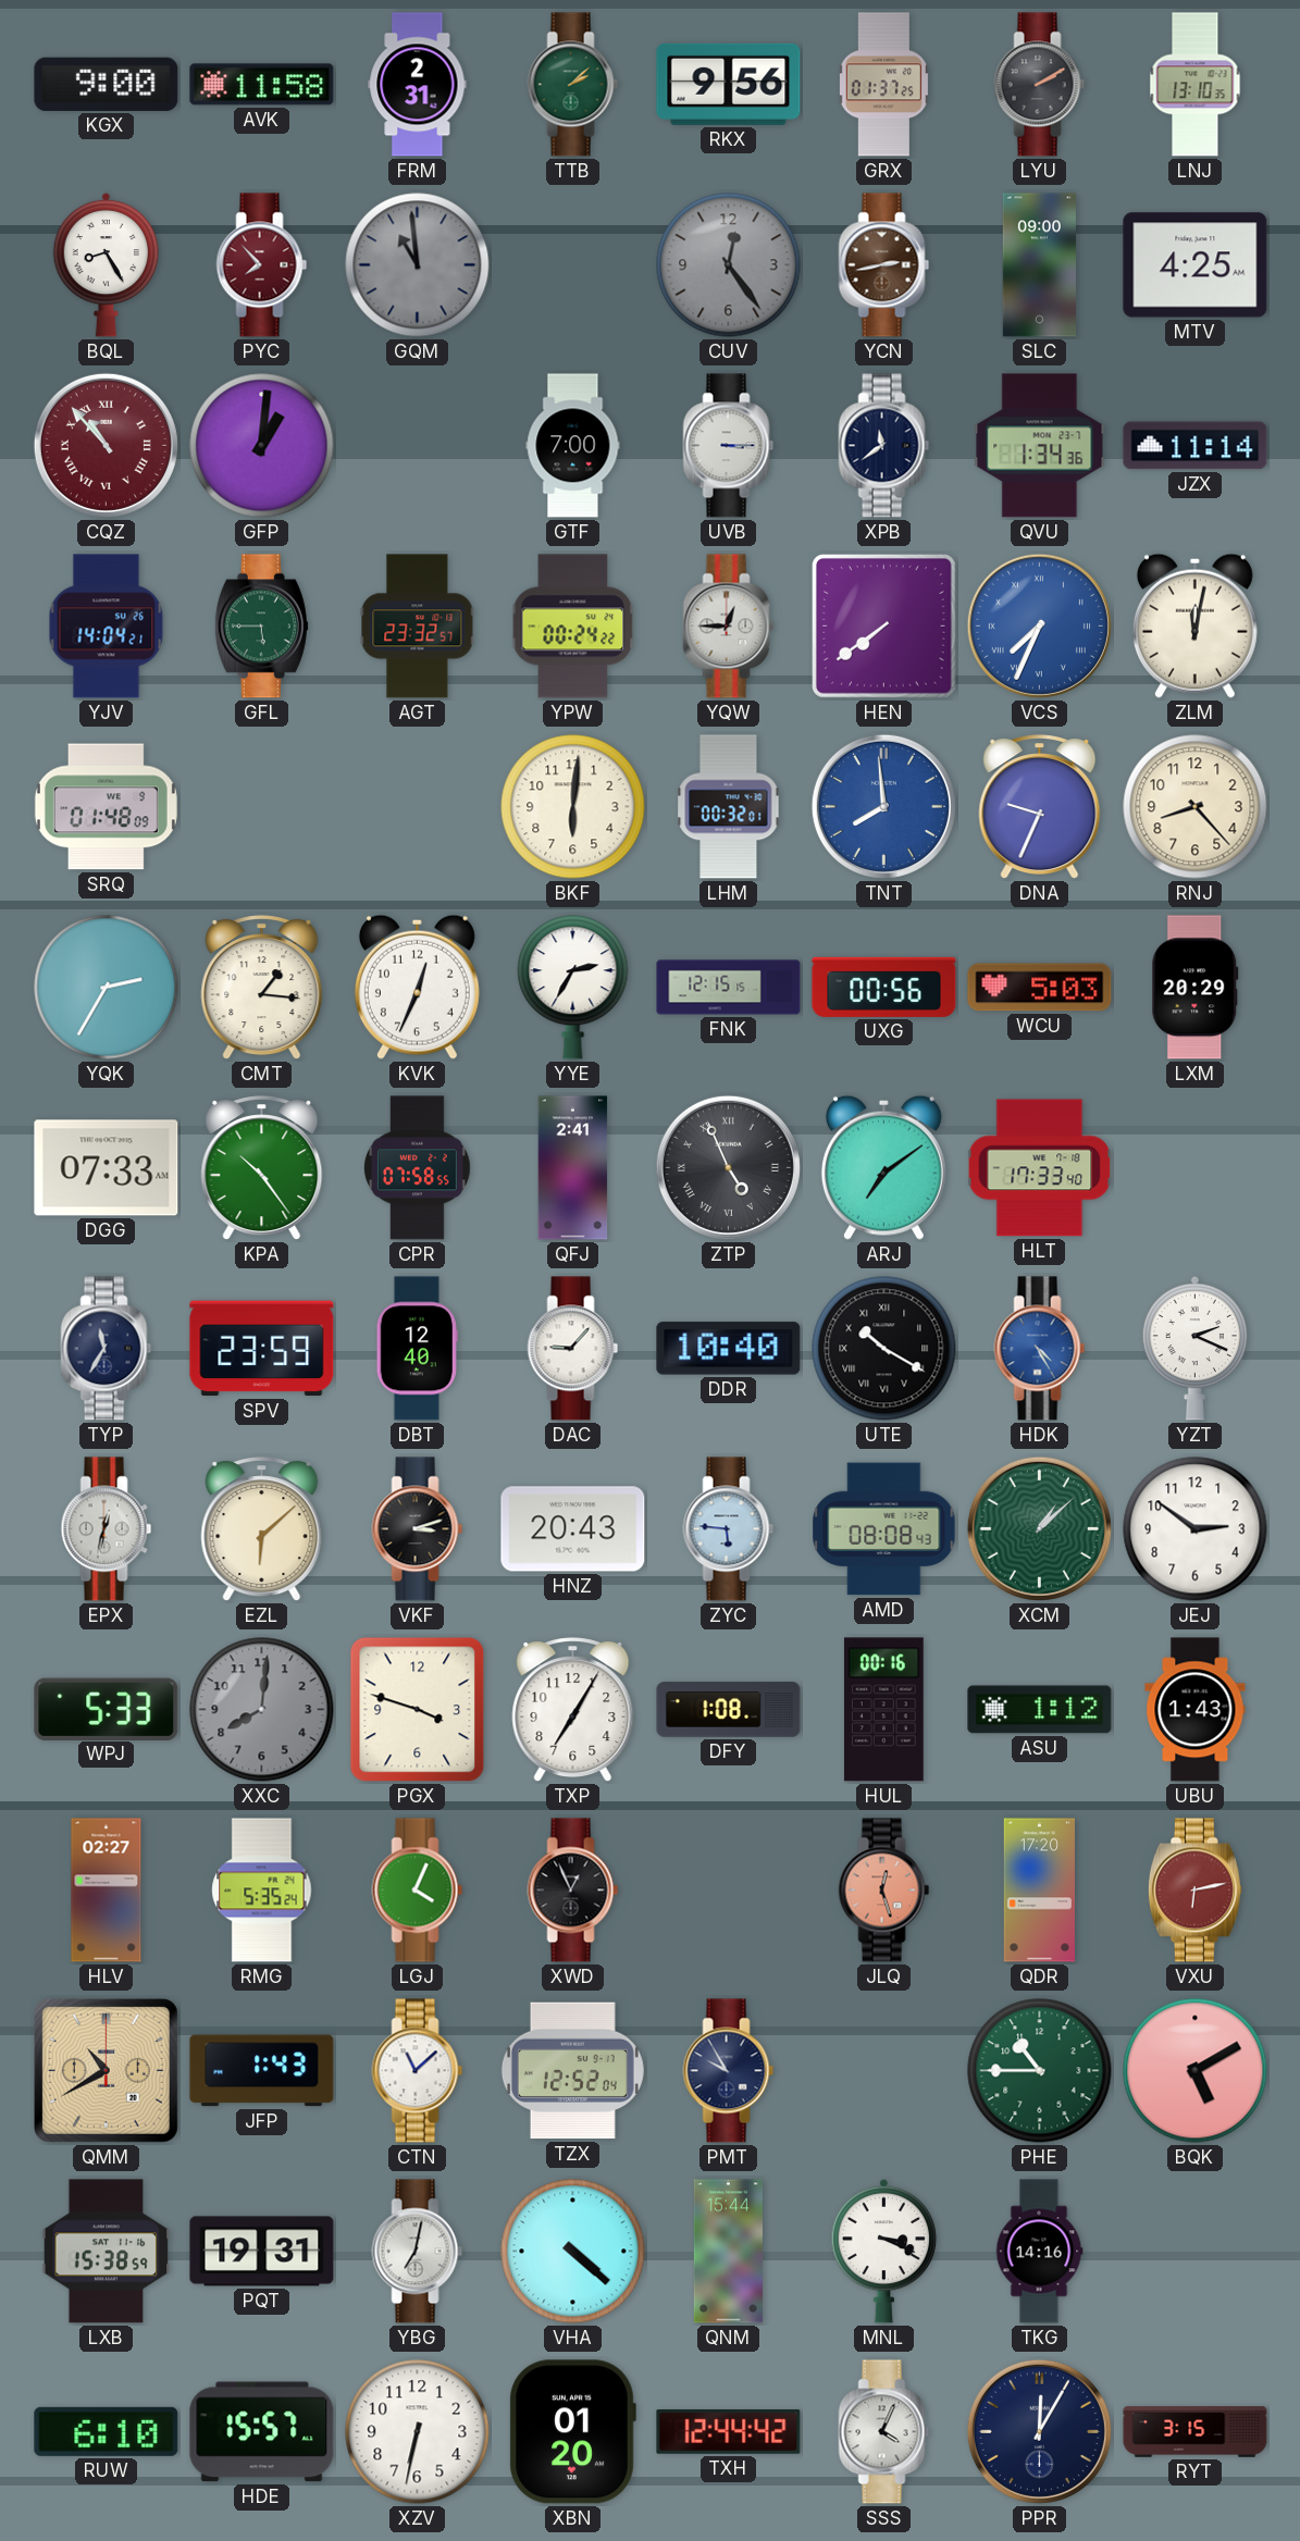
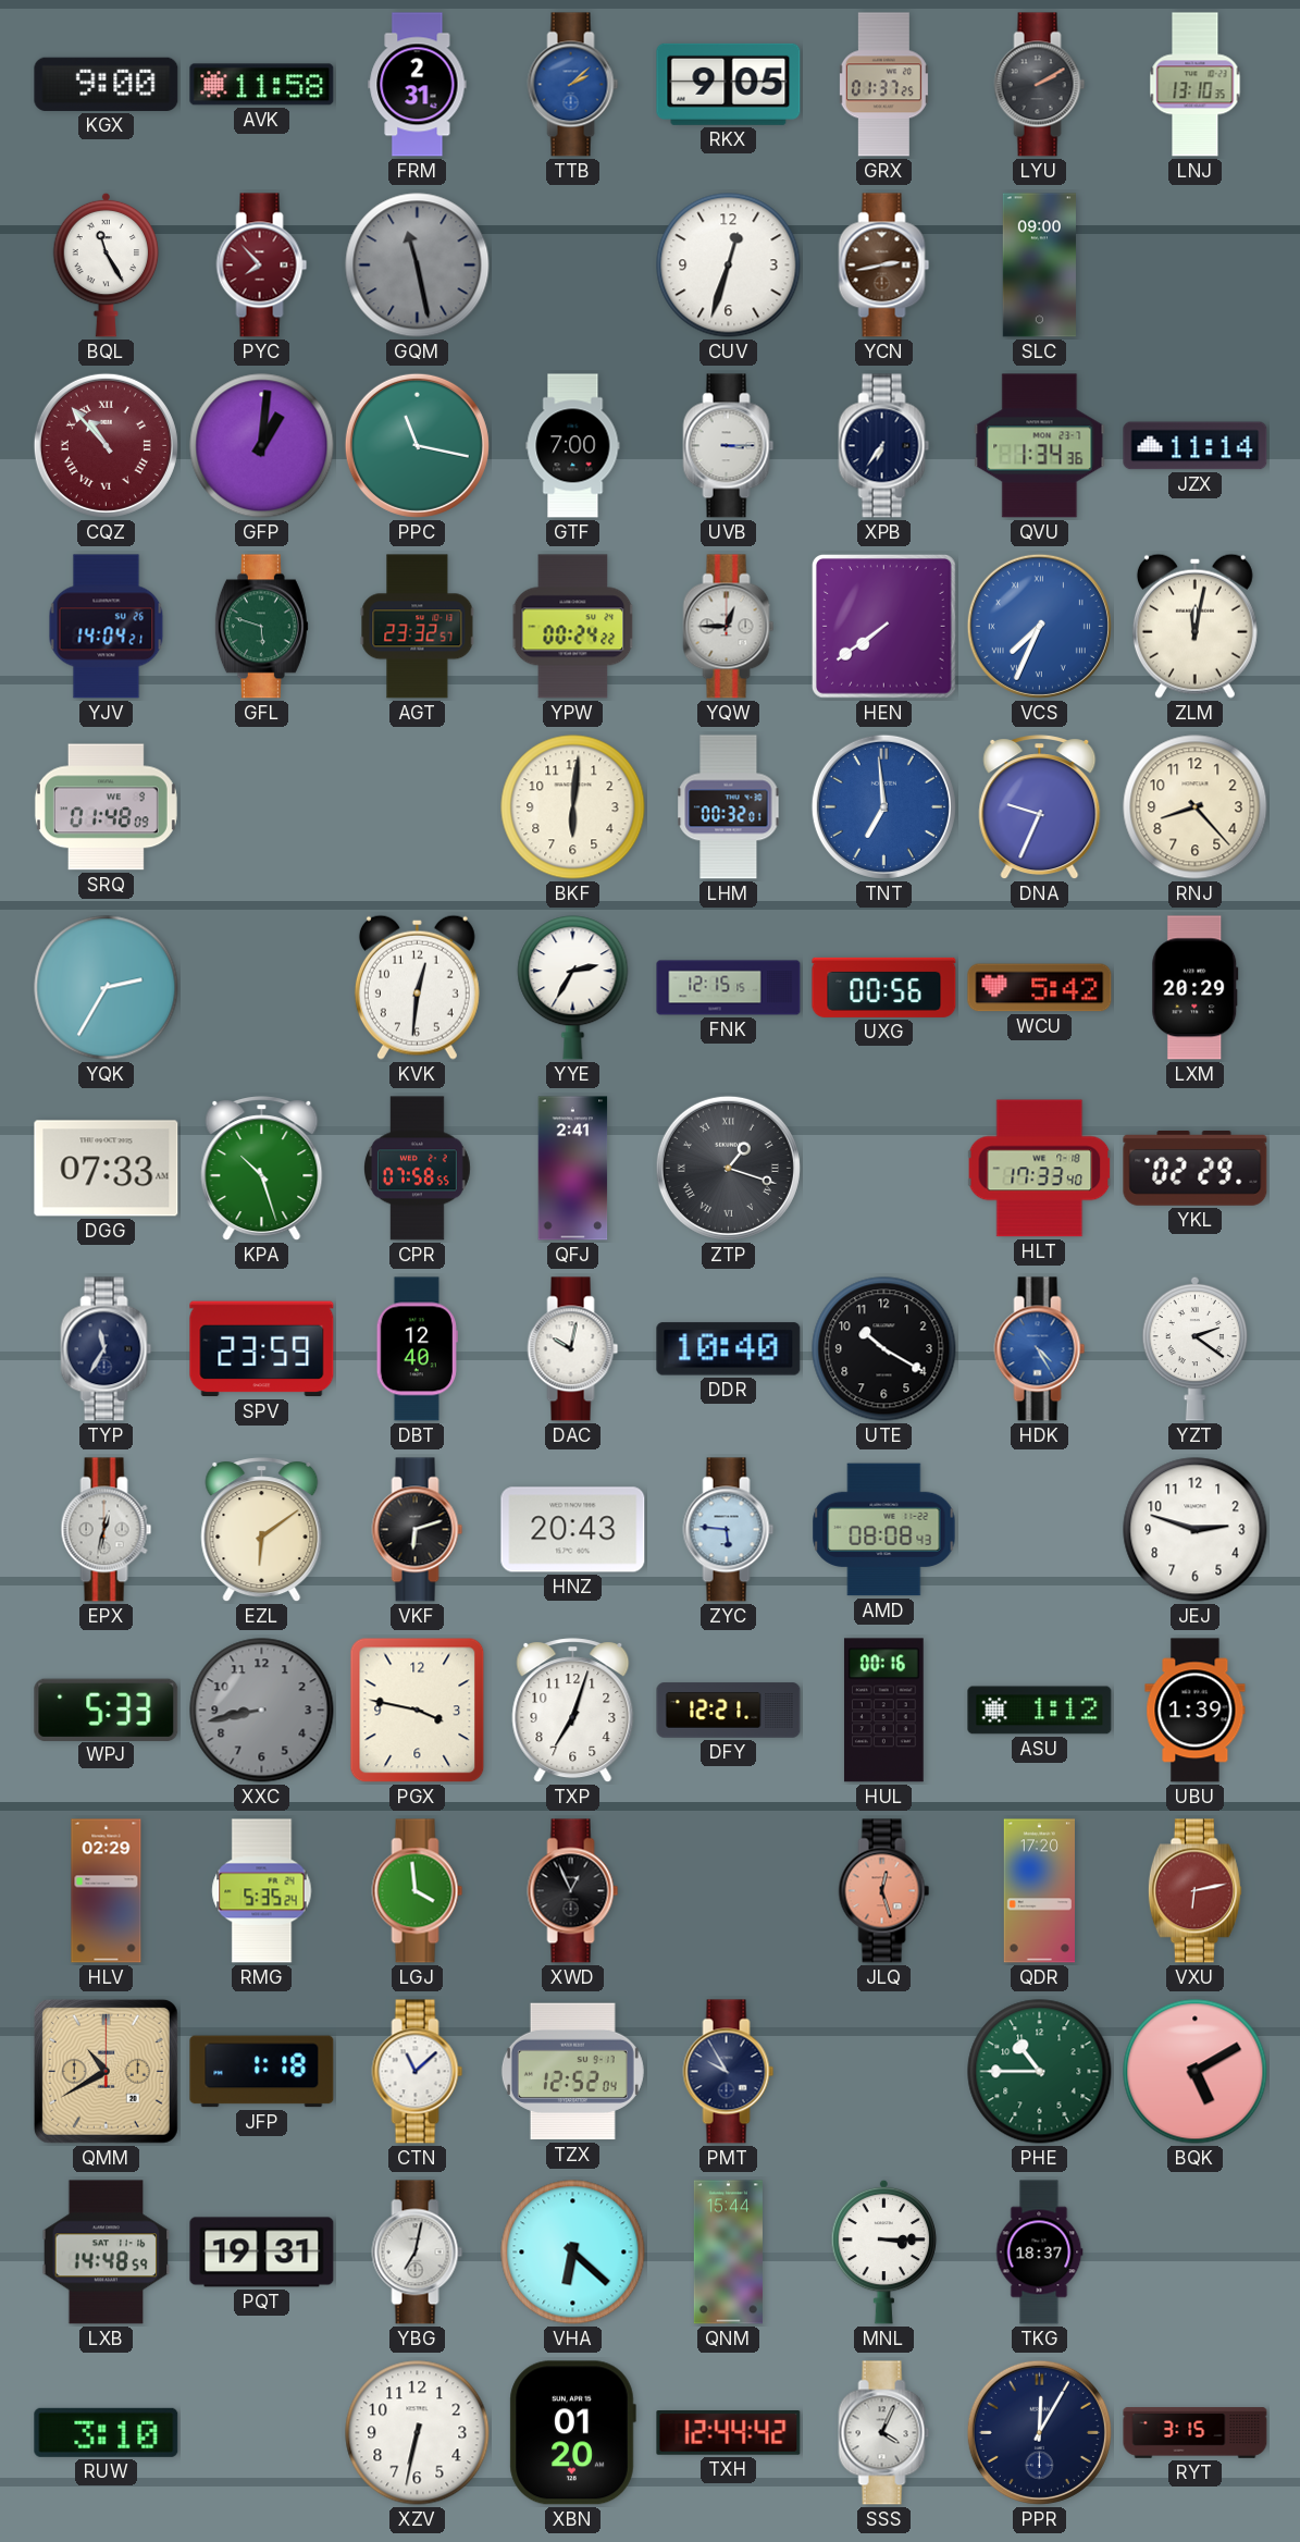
TTB dial: green -> blue (573, 85)
RKX: 9:56 -> 9:05 (729, 84)
BQL: 8:25 -> 11:25 (107, 264)
GQM: 10:59 -> 11:28 (418, 266)
CUV: 12:24 -> 12:33 (729, 266)
CUV dial: grey -> white (729, 266)
MTV: 4:25 -> none (1196, 265)
PPC: none -> 11:17 (417, 445)
XPB: 11:39 -> 6:36 (884, 446)
GFL: 5:45 -> 5:48 (261, 627)
TNT: 7:59 -> 6:59 (883, 806)
CMT: 1:16 -> none (262, 988)
KVK: 12:34 -> 12:31 (417, 987)
WCU: 5:03 -> 5:42 (1040, 988)
KPA: 10:24 -> 10:27 (262, 1169)
ZTP: 4:56 -> 1:18 (728, 1168)
ARJ: 7:09 -> none (883, 1167)
YKL: none -> 02:29 (1196, 1169)
DAC: 9:07 -> 10:02 (573, 1349)
UTE numerals: Roman -> Arabic (884, 1349)
YZT: 2:19 -> 2:21 (1196, 1348)
EZL: 6:08 -> 6:09 (262, 1530)
VKF: 3:12 -> 6:12 (418, 1530)
XCM: 1:08 -> none (1039, 1528)
JEJ: 2:51 -> 2:48 (1196, 1530)
XXC: 8:01 -> 8:43 (262, 1711)
PGX: 3:48 -> 3:47 (418, 1711)
TXP: 7:05 -> 7:03 (573, 1711)
DFY: 1:08 -> 12:21 (729, 1711)
UBU: 1:43 -> 1:39 (1196, 1711)
HLV: 02:27 -> 02:29 (107, 1891)
LGJ: 4:04 -> 3:59 (418, 1891)
JFP: 1:43 -> 1:18 (262, 2072)
LXB: 15:38 -> 14:48 (107, 2253)
VHA: 4:22 -> 6:22 (573, 2253)
MNL: 3:19 -> 3:15 (884, 2251)
TKG: 14:16 -> 18:37 (1039, 2253)
RUW: 6:10 -> 3:10 (107, 2432)
HDE: 15:57 -> none (262, 2432)
